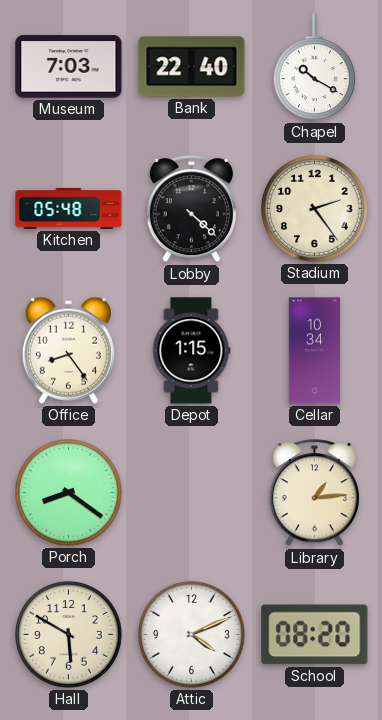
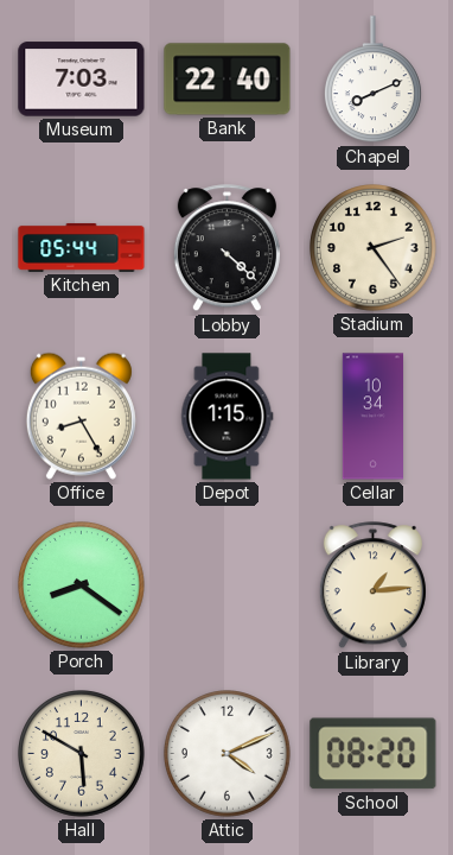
Chapel: 10:20 -> 8:11 (372, 80)
Kitchen: 05:48 -> 05:44 (82, 247)
Office: 8:24 -> 8:25 (81, 416)
